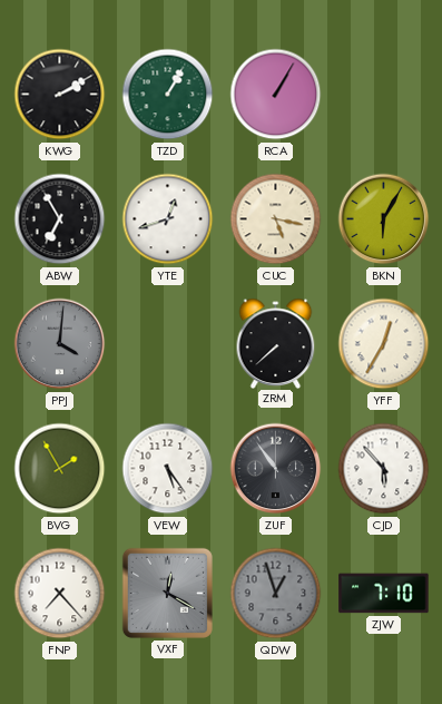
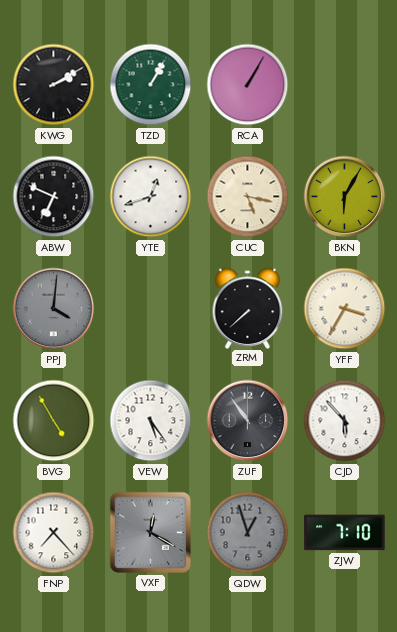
ABW: 6:55 -> 6:49 (54, 197)
YFF: 12:35 -> 3:35 (345, 309)
BVG: 1:55 -> 4:55 (54, 421)
